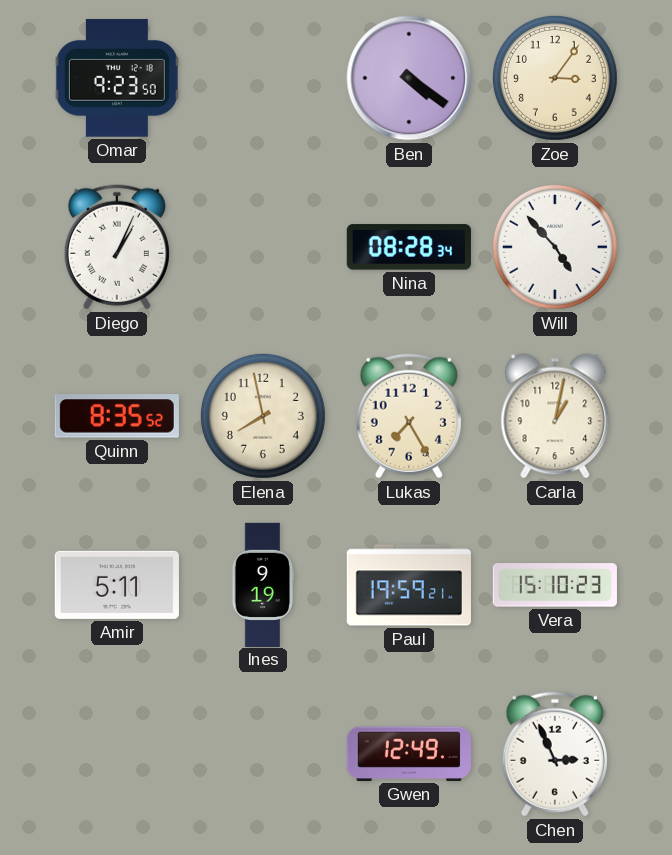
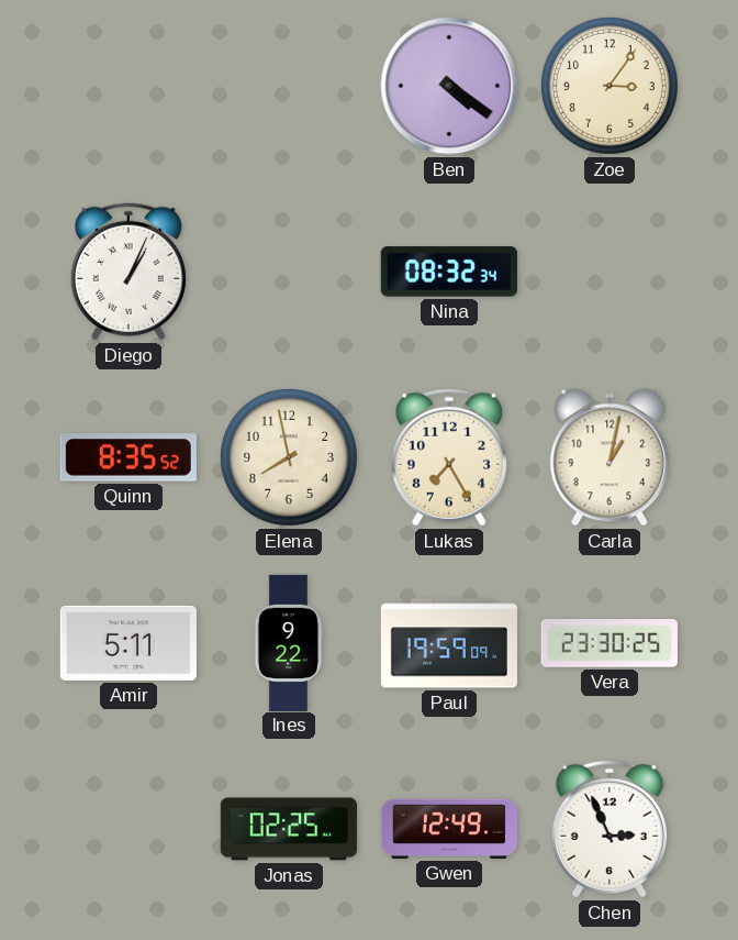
Omar: 9:23 -> none (117, 78)
Nina: 08:28 -> 08:32 (449, 272)
Will: 4:53 -> none (555, 247)
Ines: 9:19 -> 9:22 (289, 642)
Paul: 19:59:21 -> 19:59:09 (449, 643)
Vera: 15:10 -> 23:30 (610, 643)
Jonas: none -> 02:25 (289, 829)
